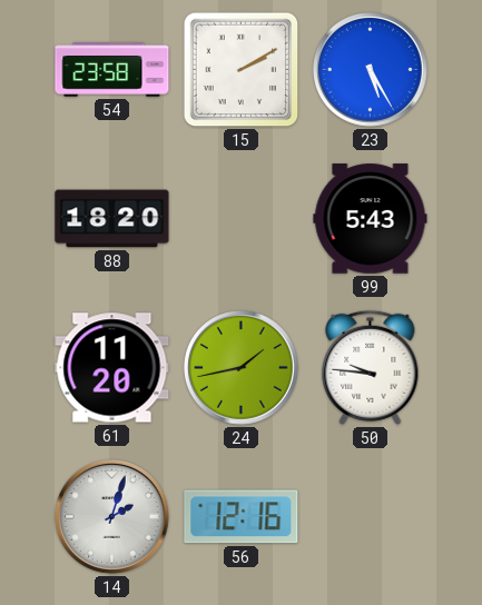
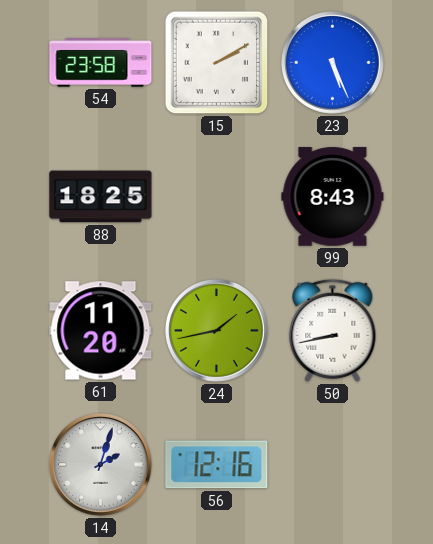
23: 5:25 -> 5:26 (333, 63)
88: 18:20 -> 18:25 (101, 197)
99: 5:43 -> 8:43 (333, 197)
50: 9:46 -> 8:43 (333, 330)
